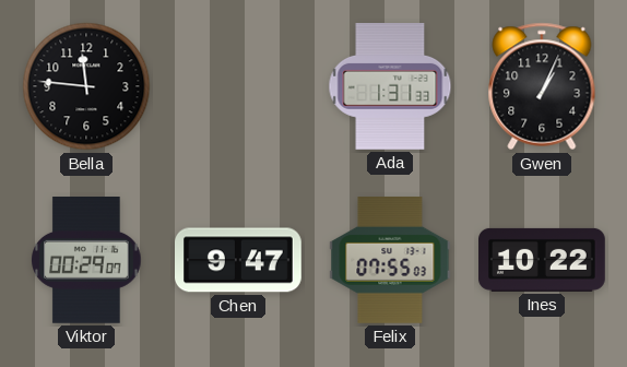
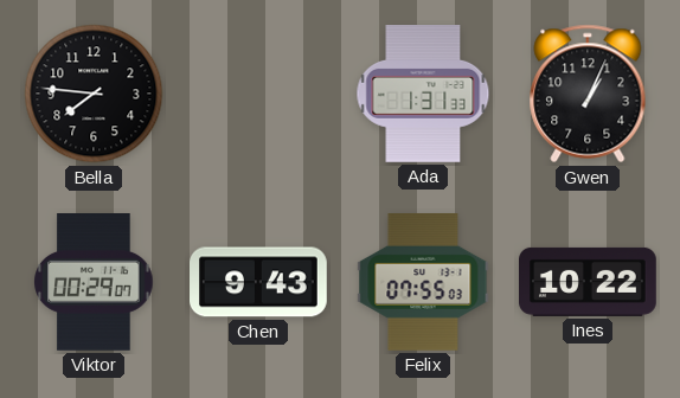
Bella: 11:46 -> 7:46 (94, 94)
Chen: 9:47 -> 9:43 (259, 282)
